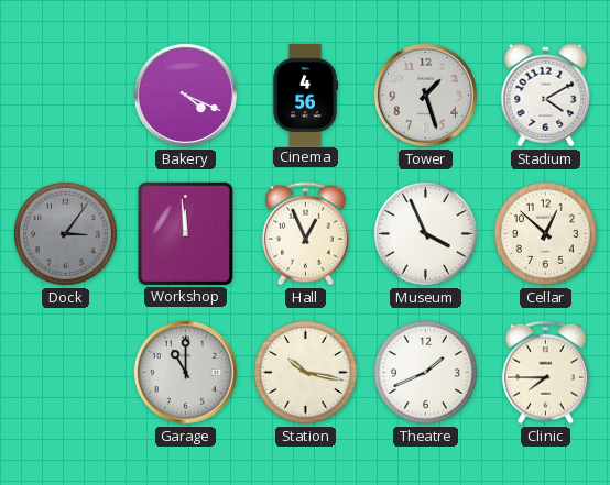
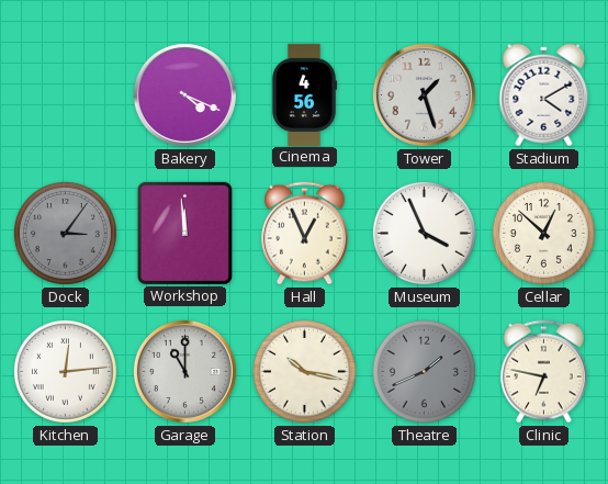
Kitchen: none -> 12:14 (65, 371)
Theatre dial: white -> grey (424, 371)
Clinic: 7:45 -> 6:47 (544, 372)
